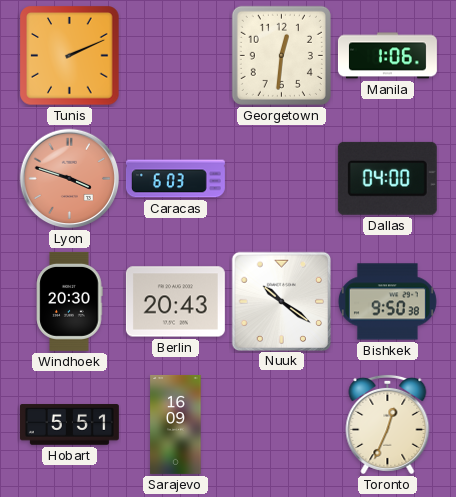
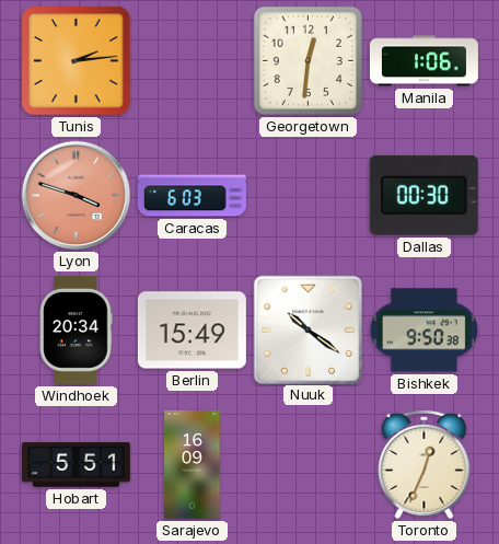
Tunis: 2:11 -> 2:14 (77, 61)
Dallas: 04:00 -> 00:30 (423, 195)
Windhoek: 20:30 -> 20:34 (76, 329)
Berlin: 20:43 -> 15:49 (192, 331)
